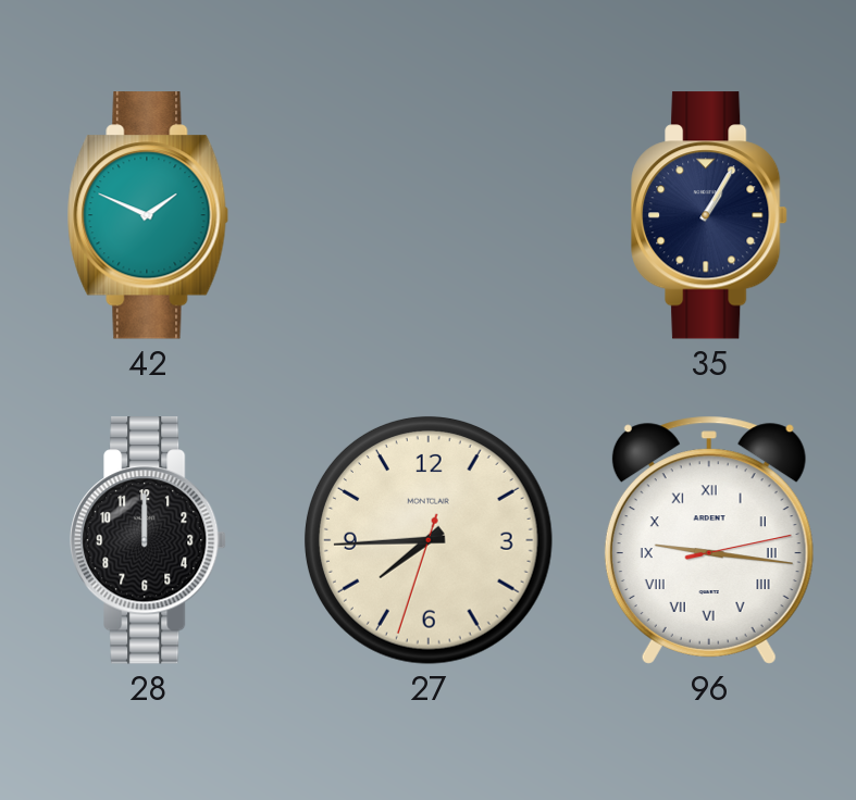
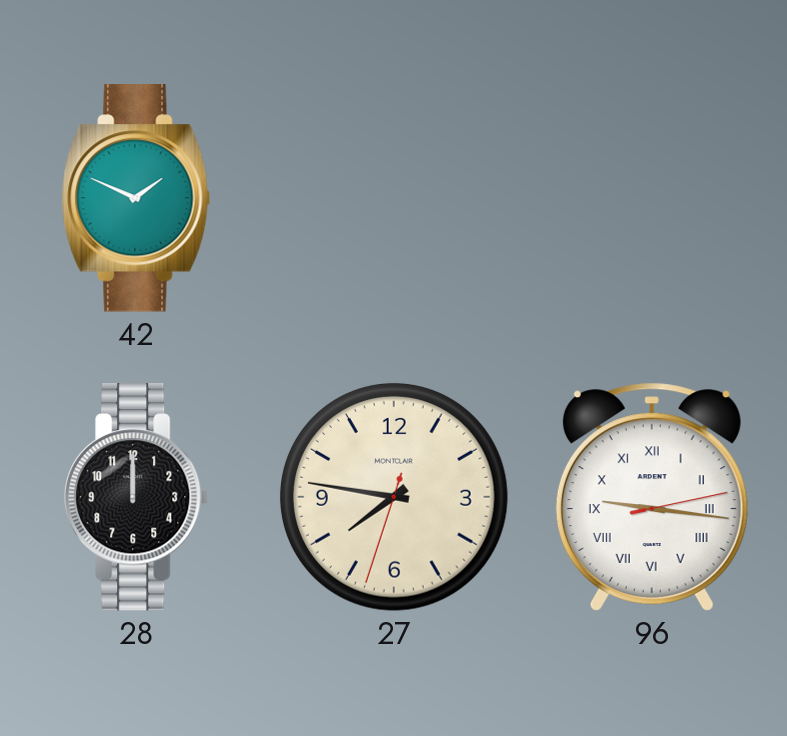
35: 1:05 -> none (709, 215)
27: 7:44 -> 7:46 (394, 497)
